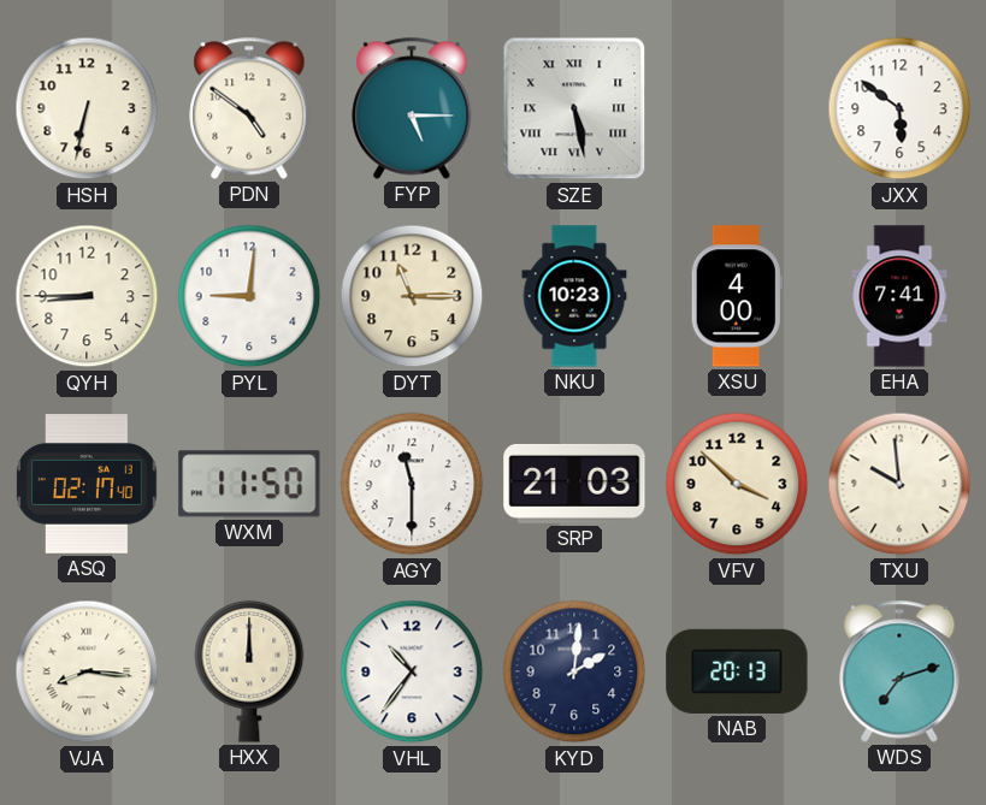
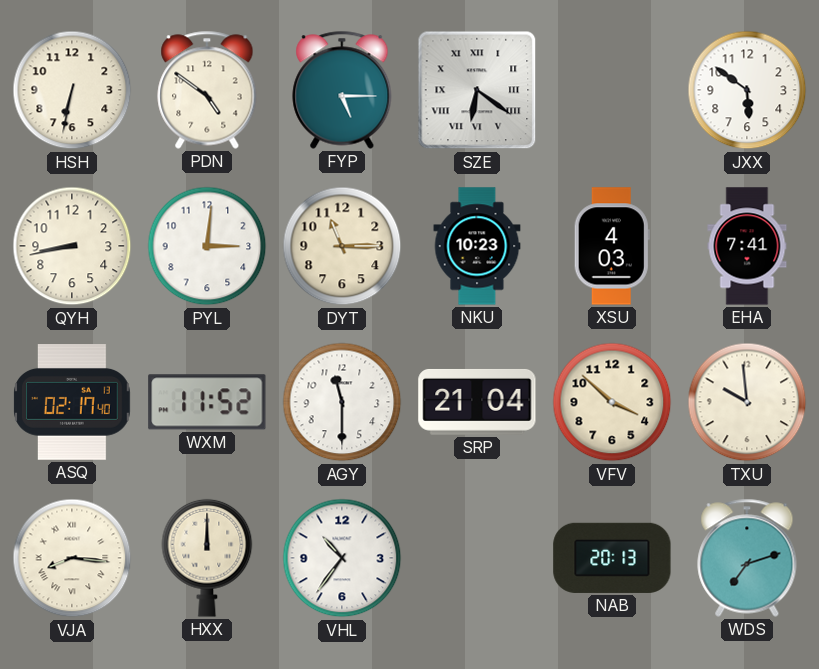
SZE: 5:28 -> 6:21 (477, 90)
QYH: 8:45 -> 8:43 (72, 246)
PYL: 9:01 -> 3:01 (207, 246)
XSU: 4:00 -> 4:03 (612, 246)
WXM: 11:50 -> 11:52 (207, 402)
SRP: 21:03 -> 21:04 (477, 402)
KYD: 2:01 -> none (574, 671)
